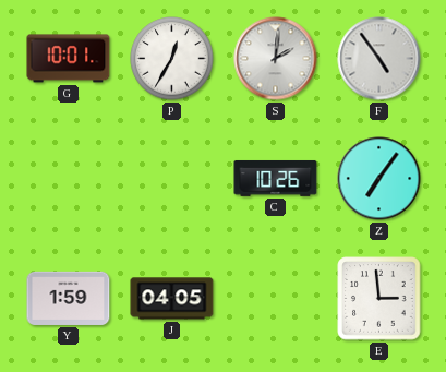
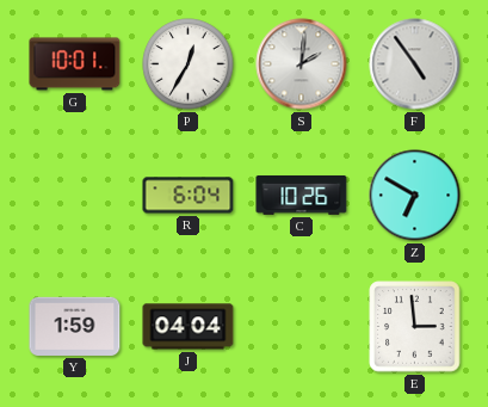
R: none -> 6:04 (189, 196)
Z: 7:06 -> 6:50 (415, 196)
J: 04:05 -> 04:04 (189, 327)
